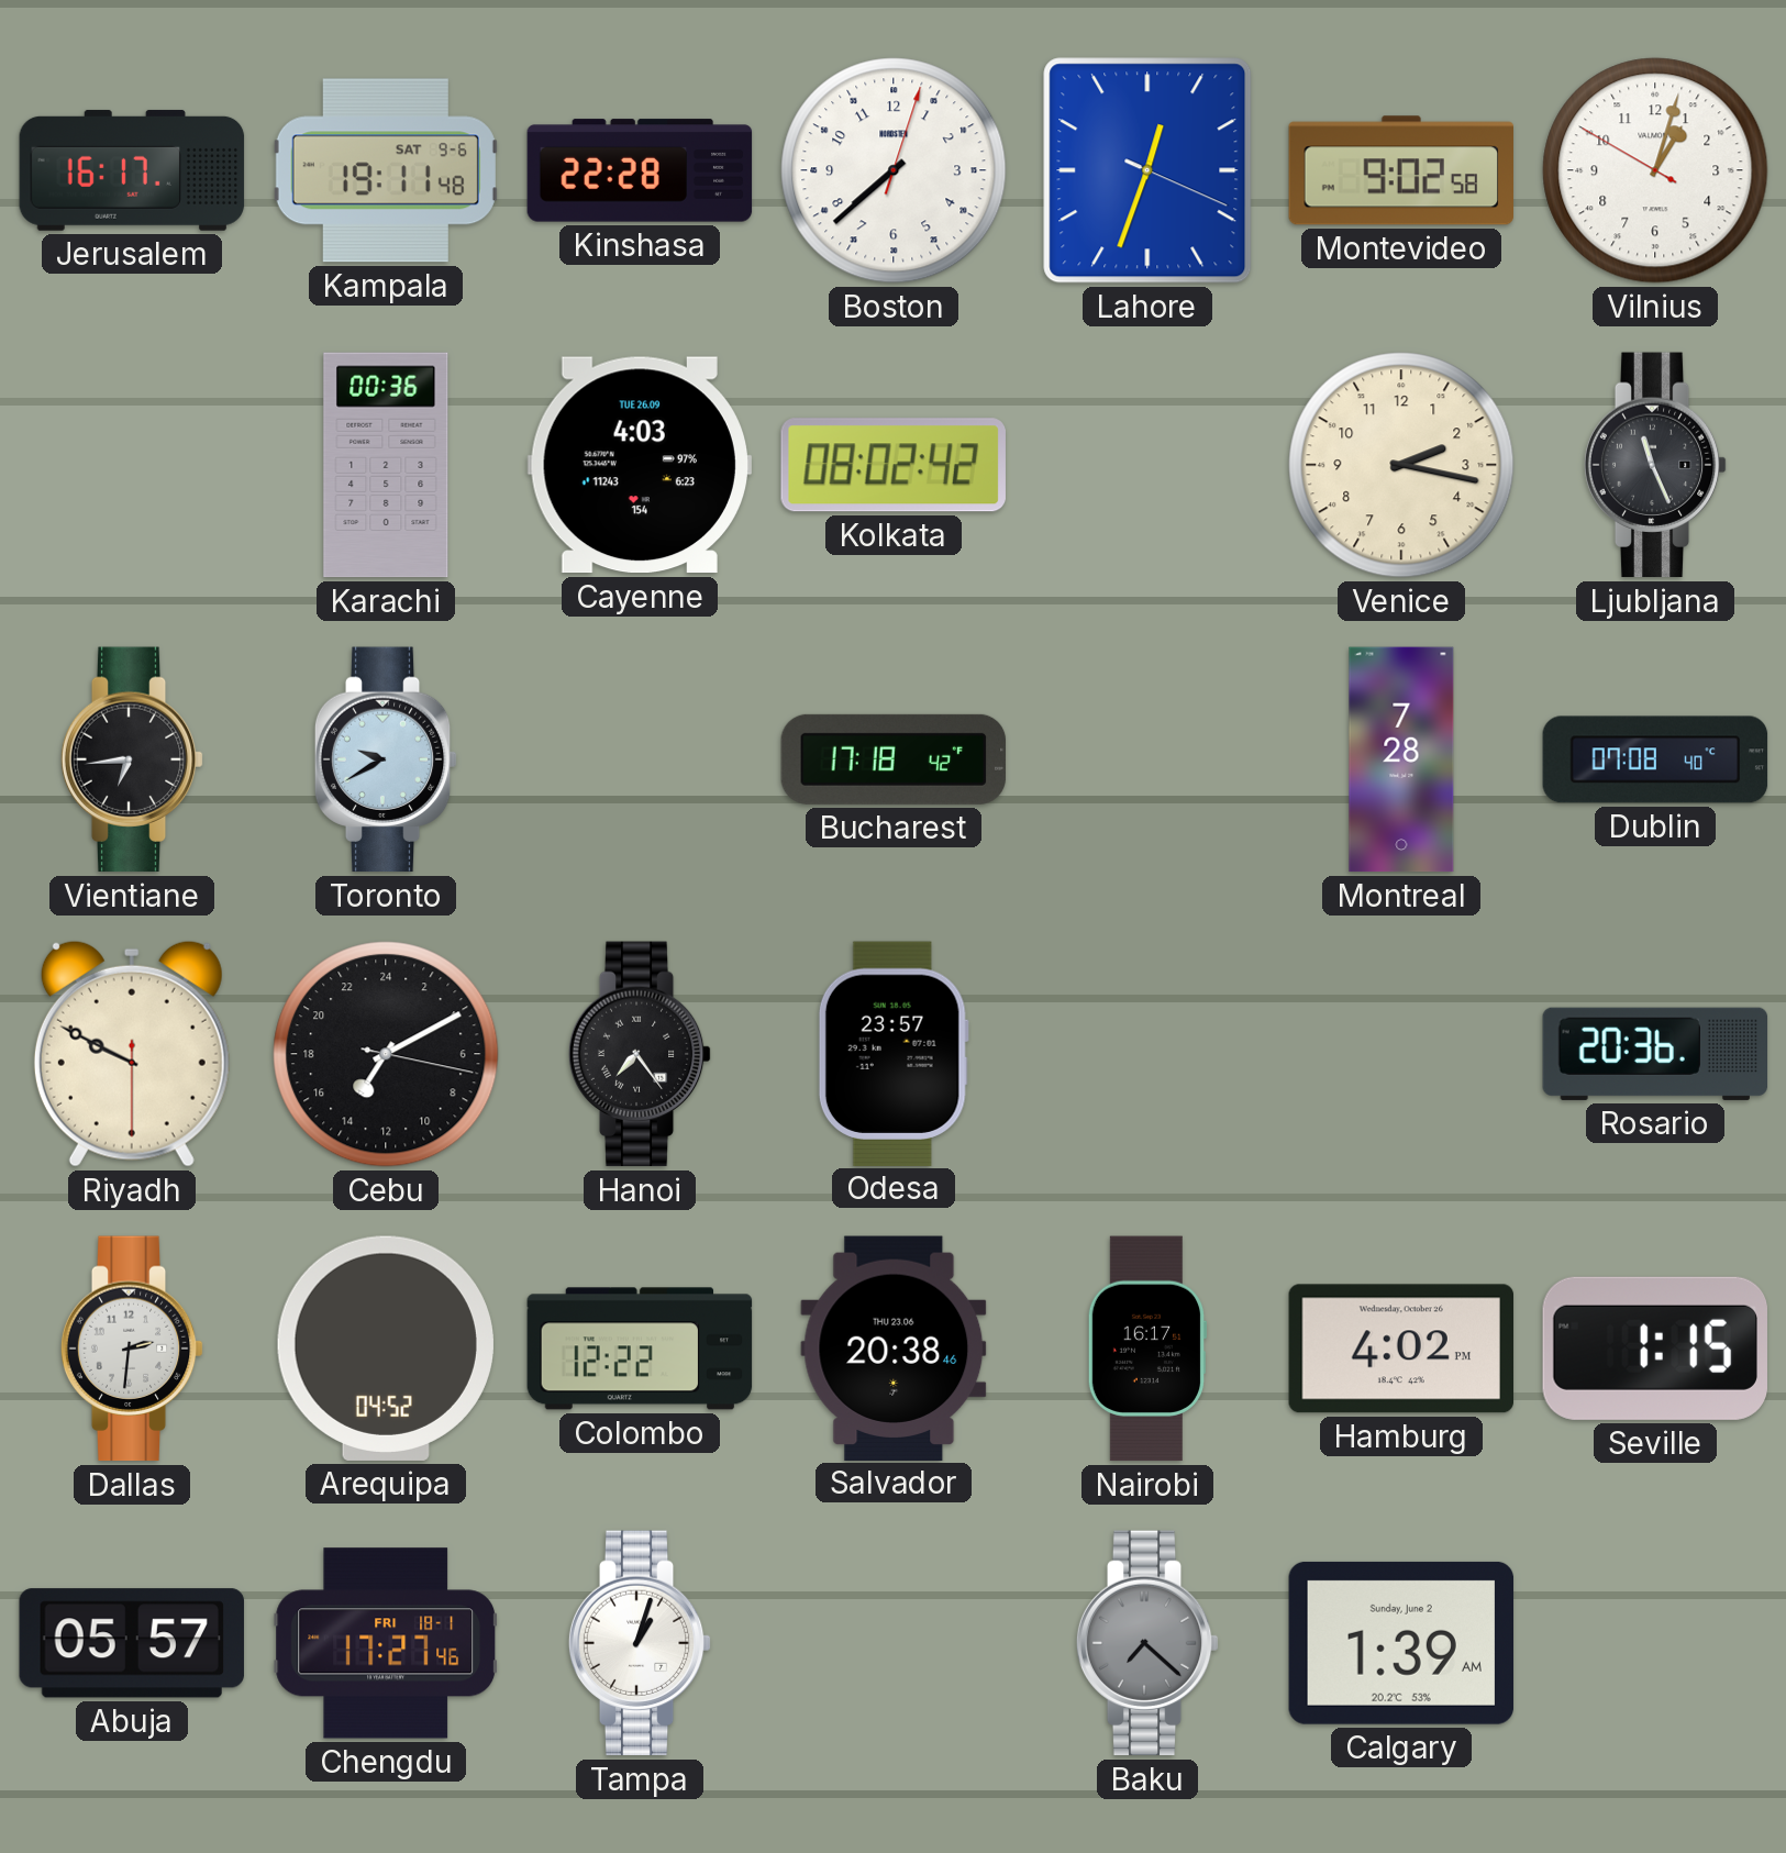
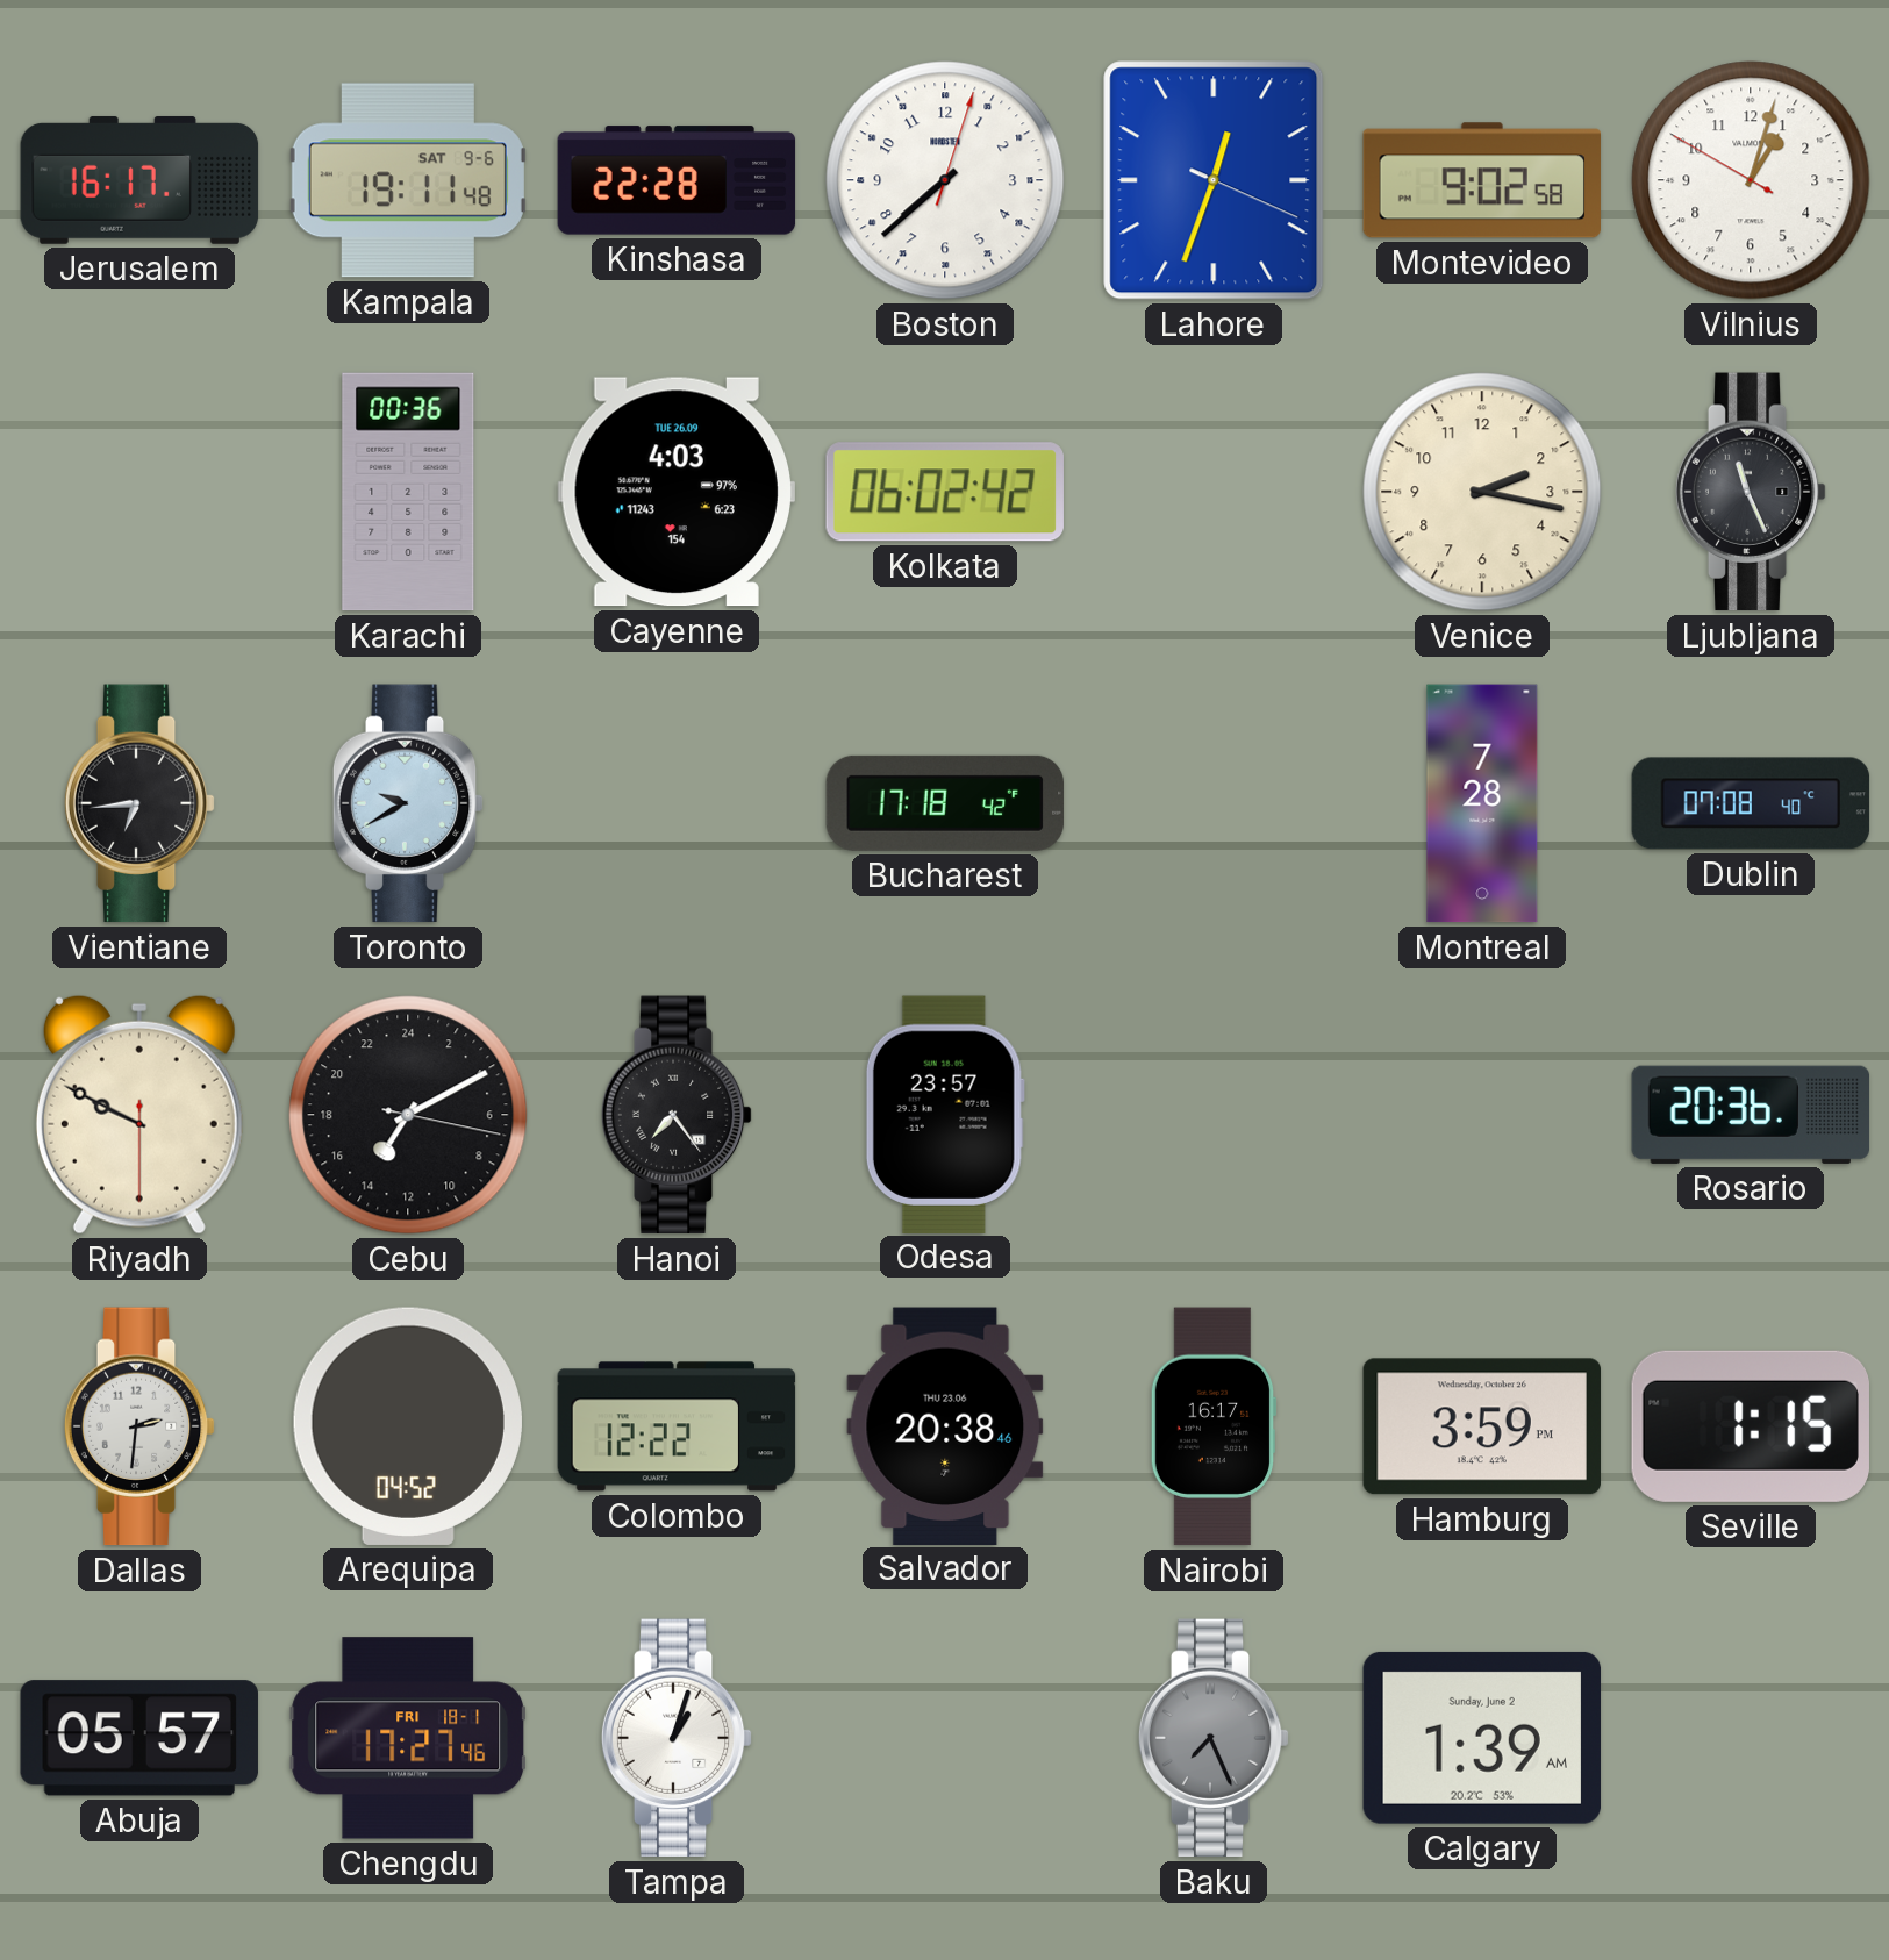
Kolkata: 08:02 -> 06:02 (945, 492)
Hamburg: 4:02 -> 3:59 (1481, 1426)
Baku: 7:22 -> 7:26 (1214, 1738)
